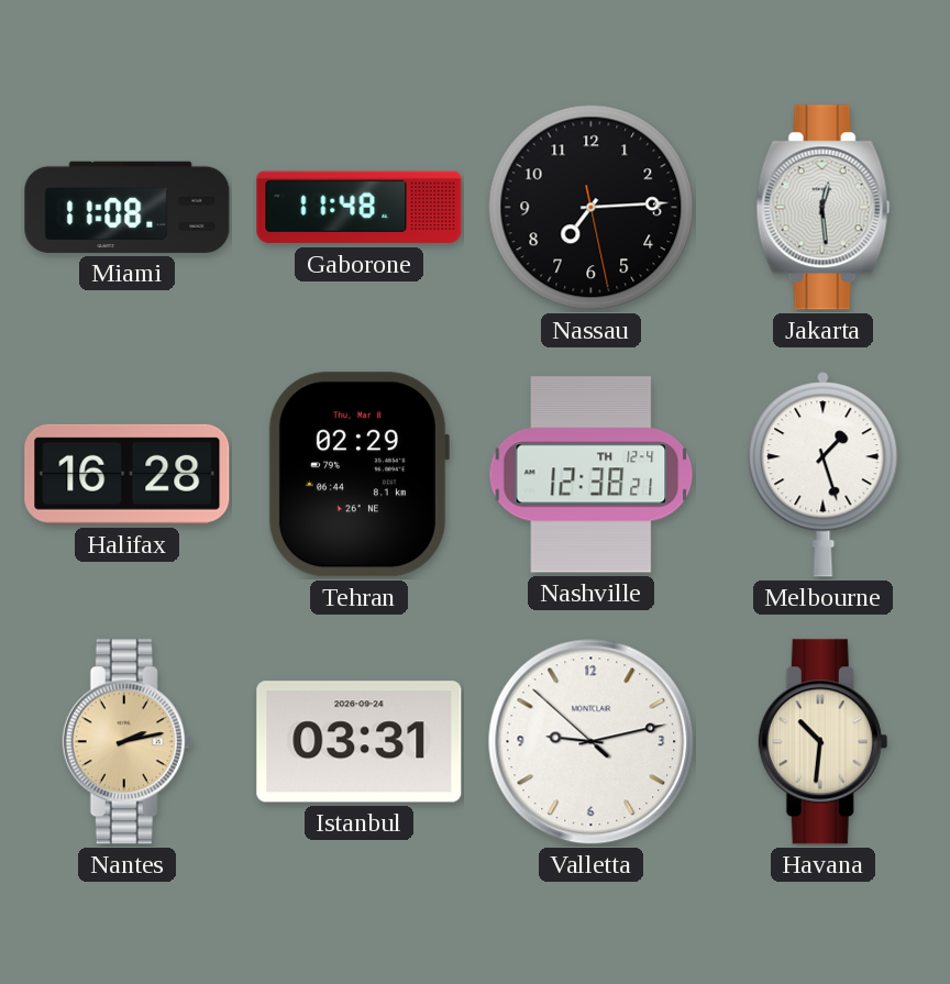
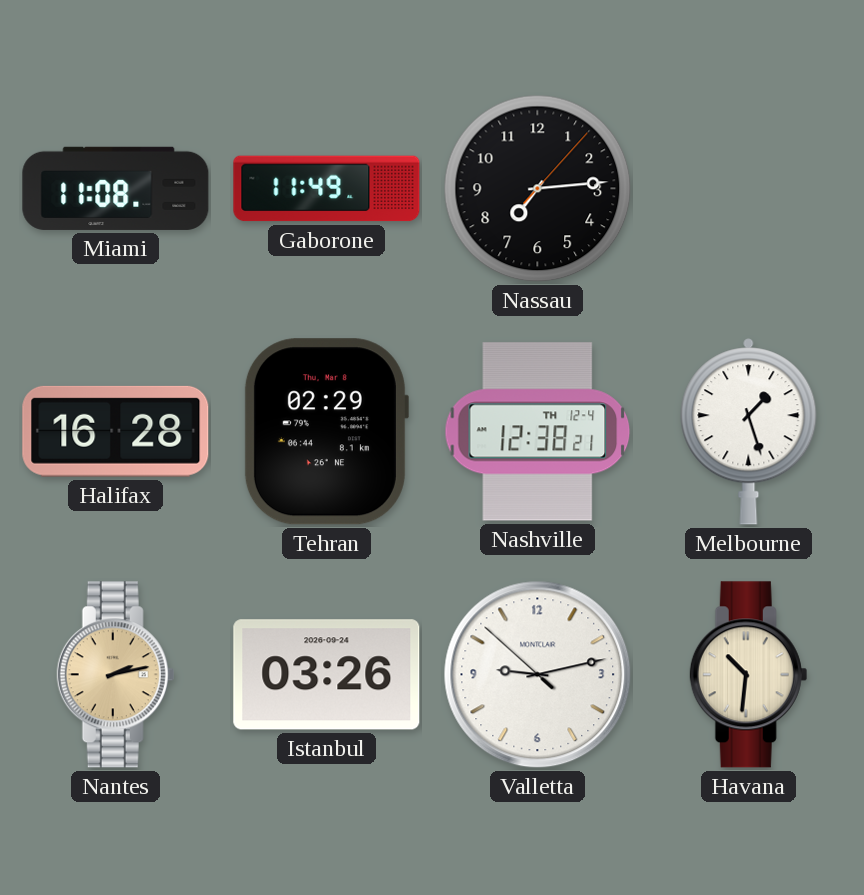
Gaborone: 11:48 -> 11:49 (327, 189)
Nassau: 7:14:28 -> 7:14:07 (538, 189)
Jakarta: 12:29 -> none (824, 208)
Istanbul: 03:31 -> 03:26 (327, 675)
